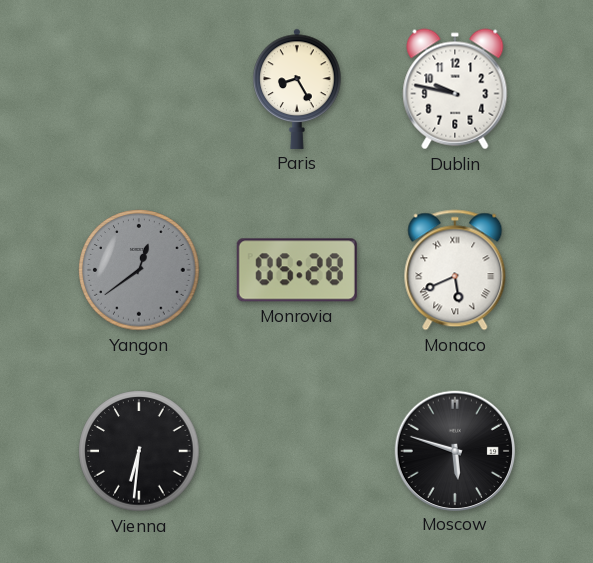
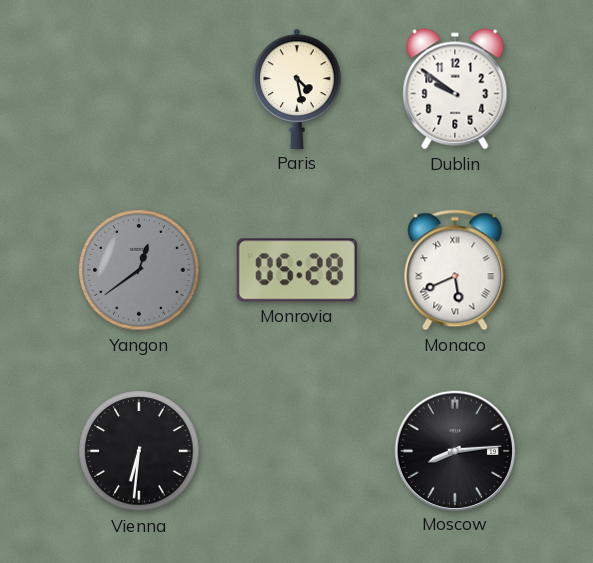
Paris: 8:25 -> 4:28 (297, 89)
Dublin: 9:47 -> 9:51 (455, 89)
Moscow: 5:48 -> 8:14 (454, 450)
